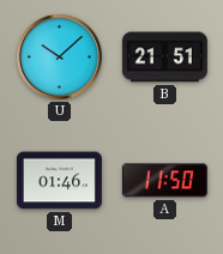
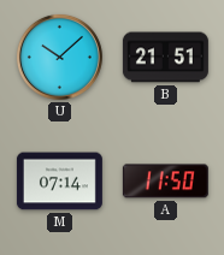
M: 01:46 -> 07:14 (59, 182)
